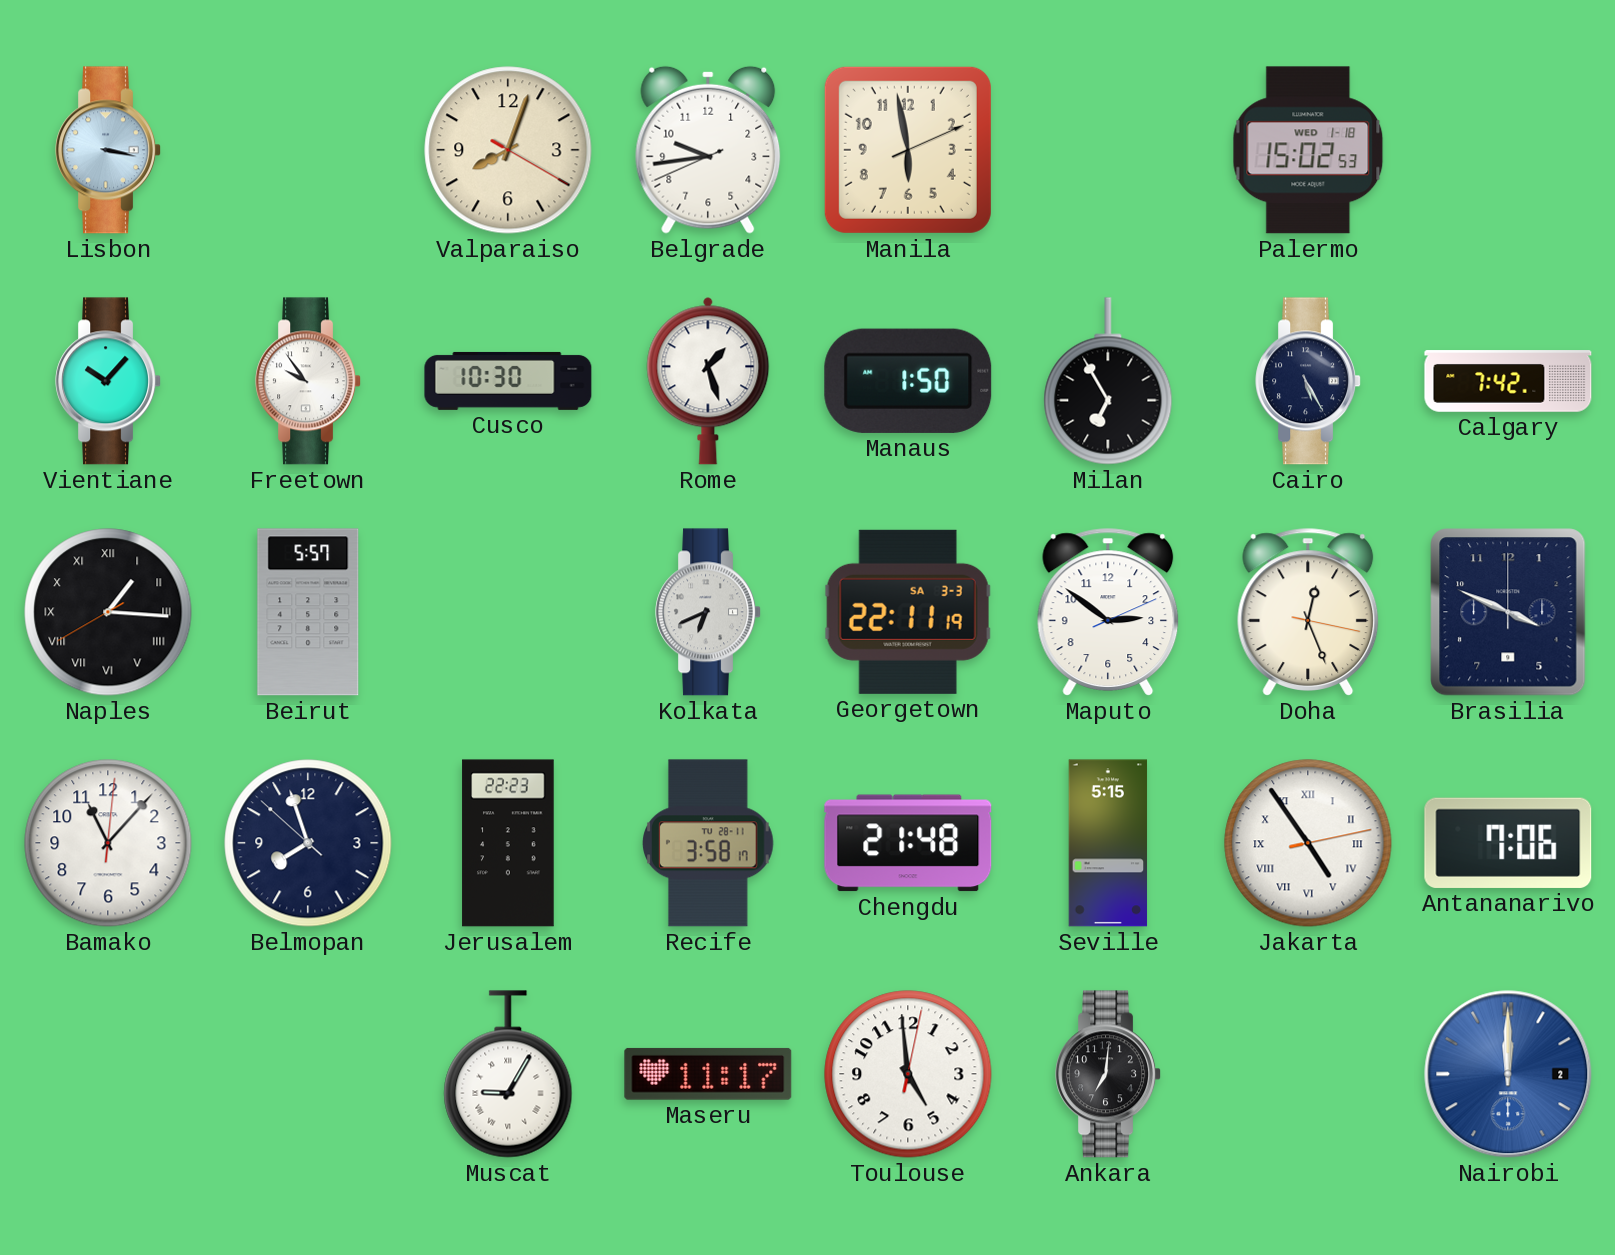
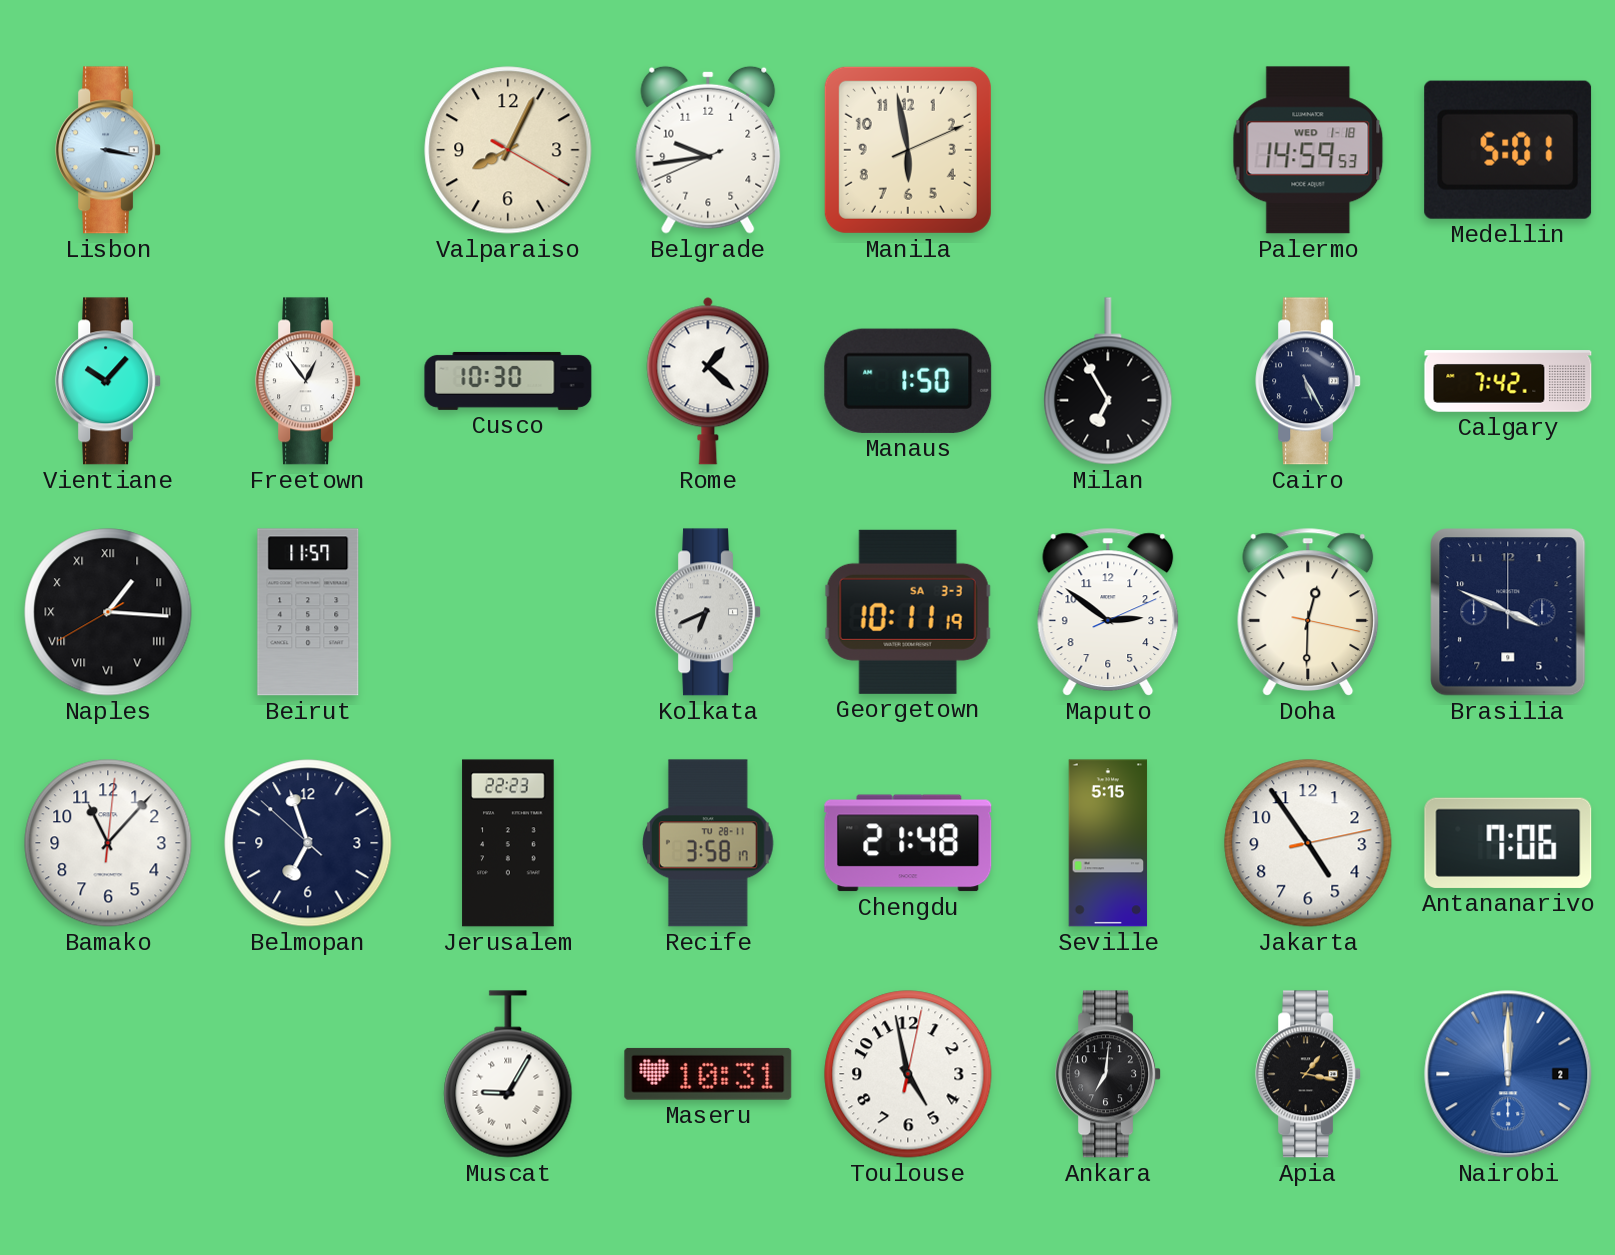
Valparaiso: 8:03 -> 8:04 (508, 150)
Palermo: 15:02 -> 14:59 (1308, 150)
Medellin: none -> 5:01 (1508, 150)
Freetown: 9:54 -> 12:54 (309, 381)
Rome: 1:27 -> 1:22 (708, 381)
Beirut: 5:57 -> 11:57 (308, 612)
Georgetown: 22:11 -> 10:11 (908, 612)
Doha: 12:26 -> 12:30 (1308, 612)
Belmopan: 7:56 -> 6:56 (308, 843)
Jakarta numerals: Roman -> Arabic (1308, 843)
Maseru: 11:17 -> 10:31 (708, 1074)
Toulouse: 4:59 -> 4:58 (908, 1074)
Apia: none -> 1:17 (1309, 1074)
